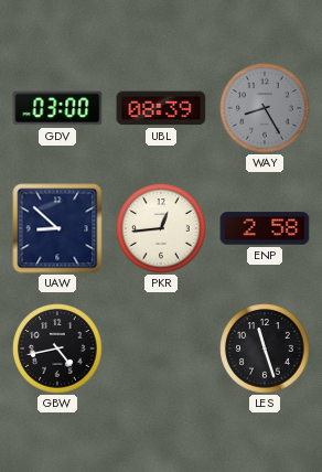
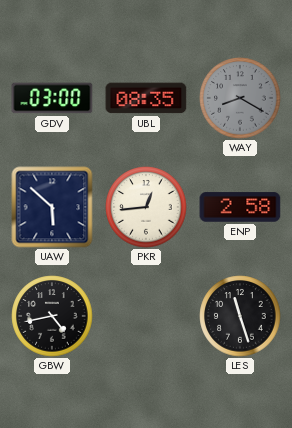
UBL: 08:39 -> 08:35 (146, 98)
WAY: 8:25 -> 8:20 (240, 98)
UAW: 8:52 -> 5:52 (52, 207)
